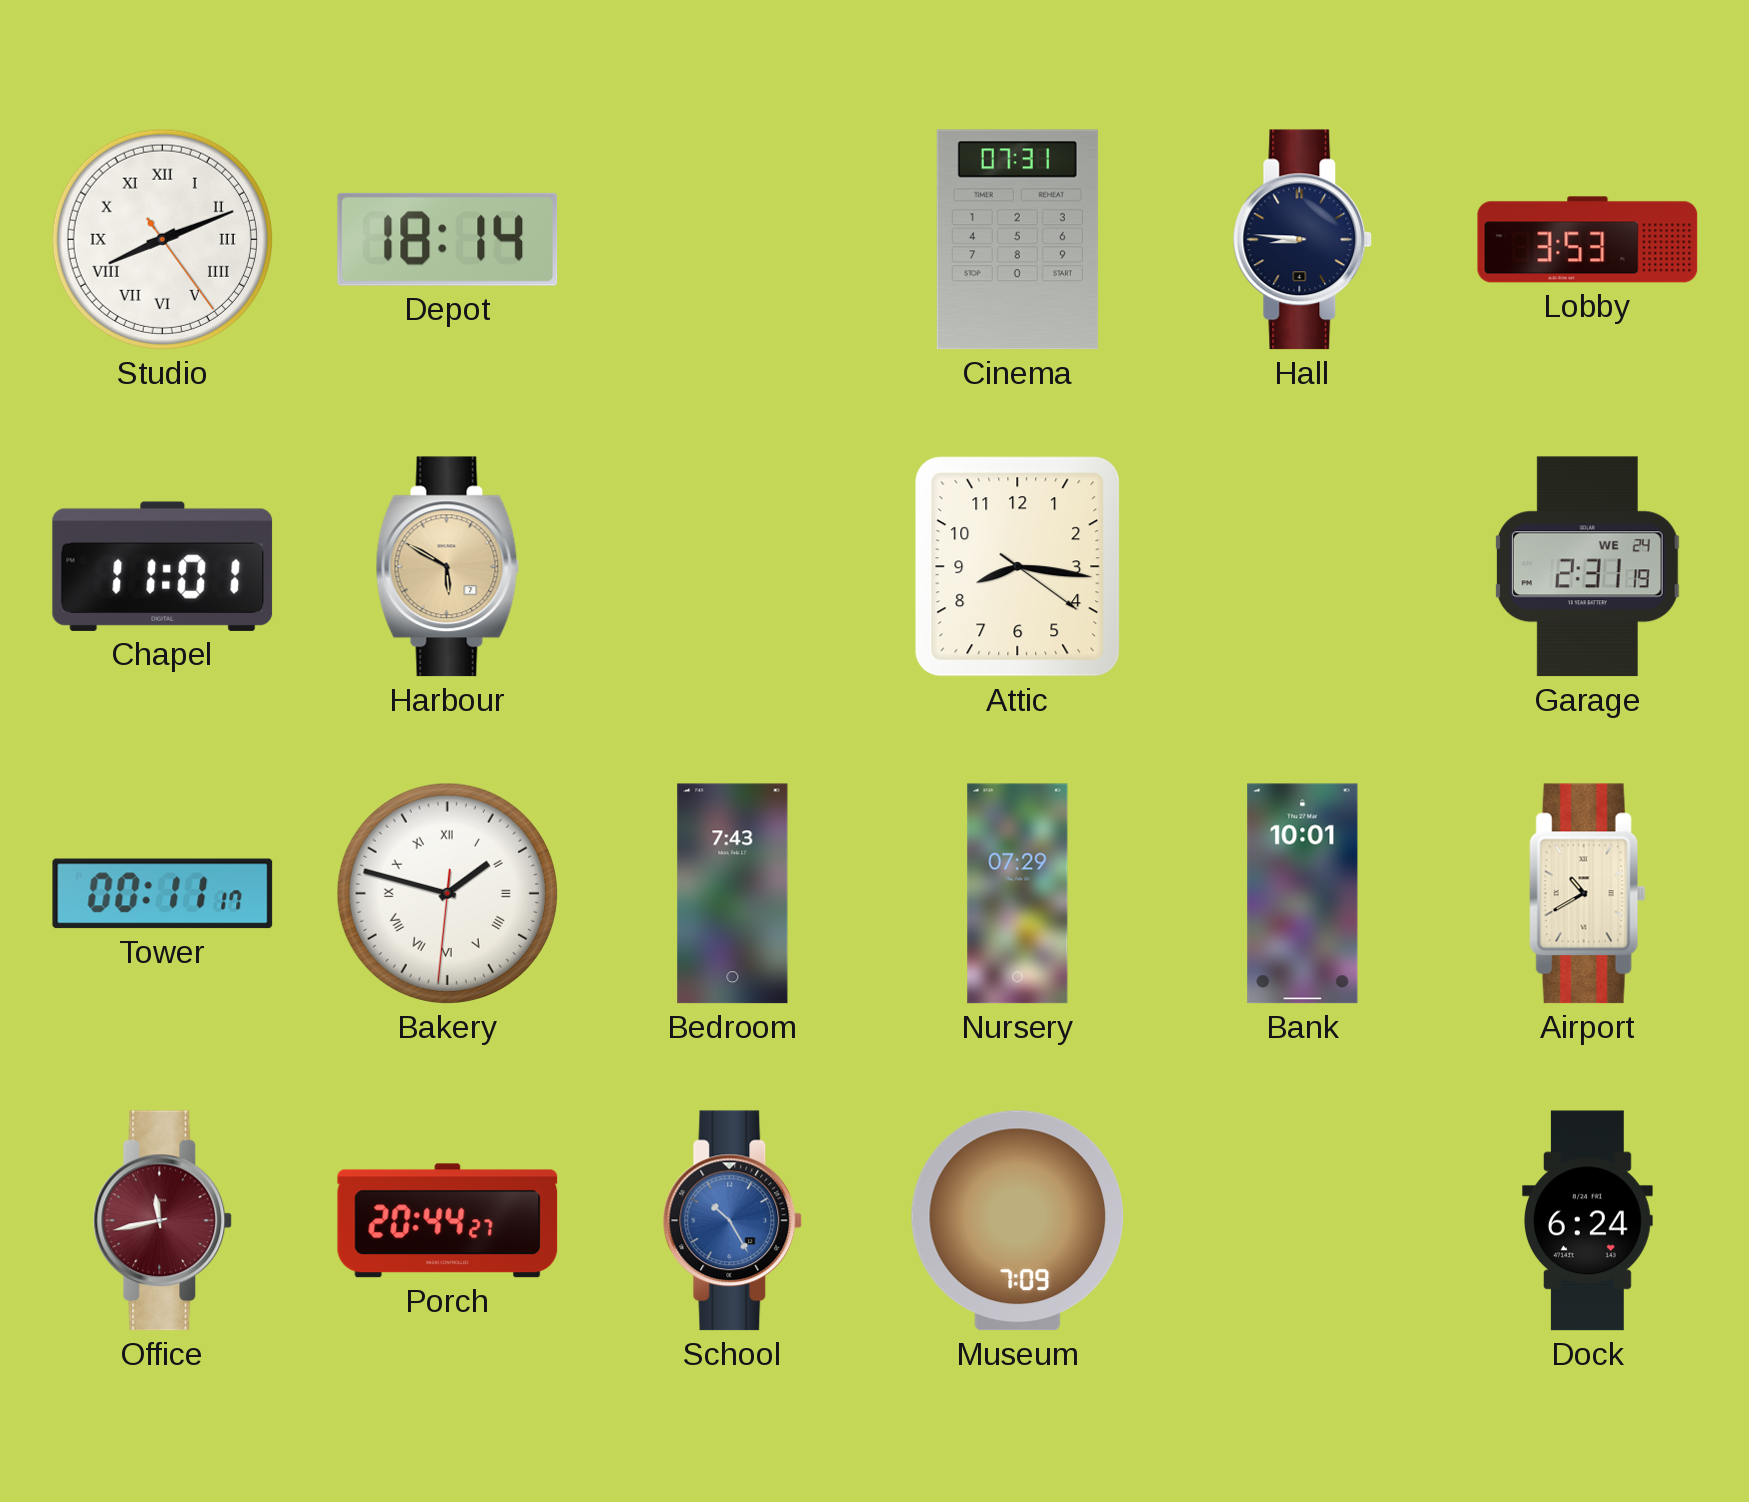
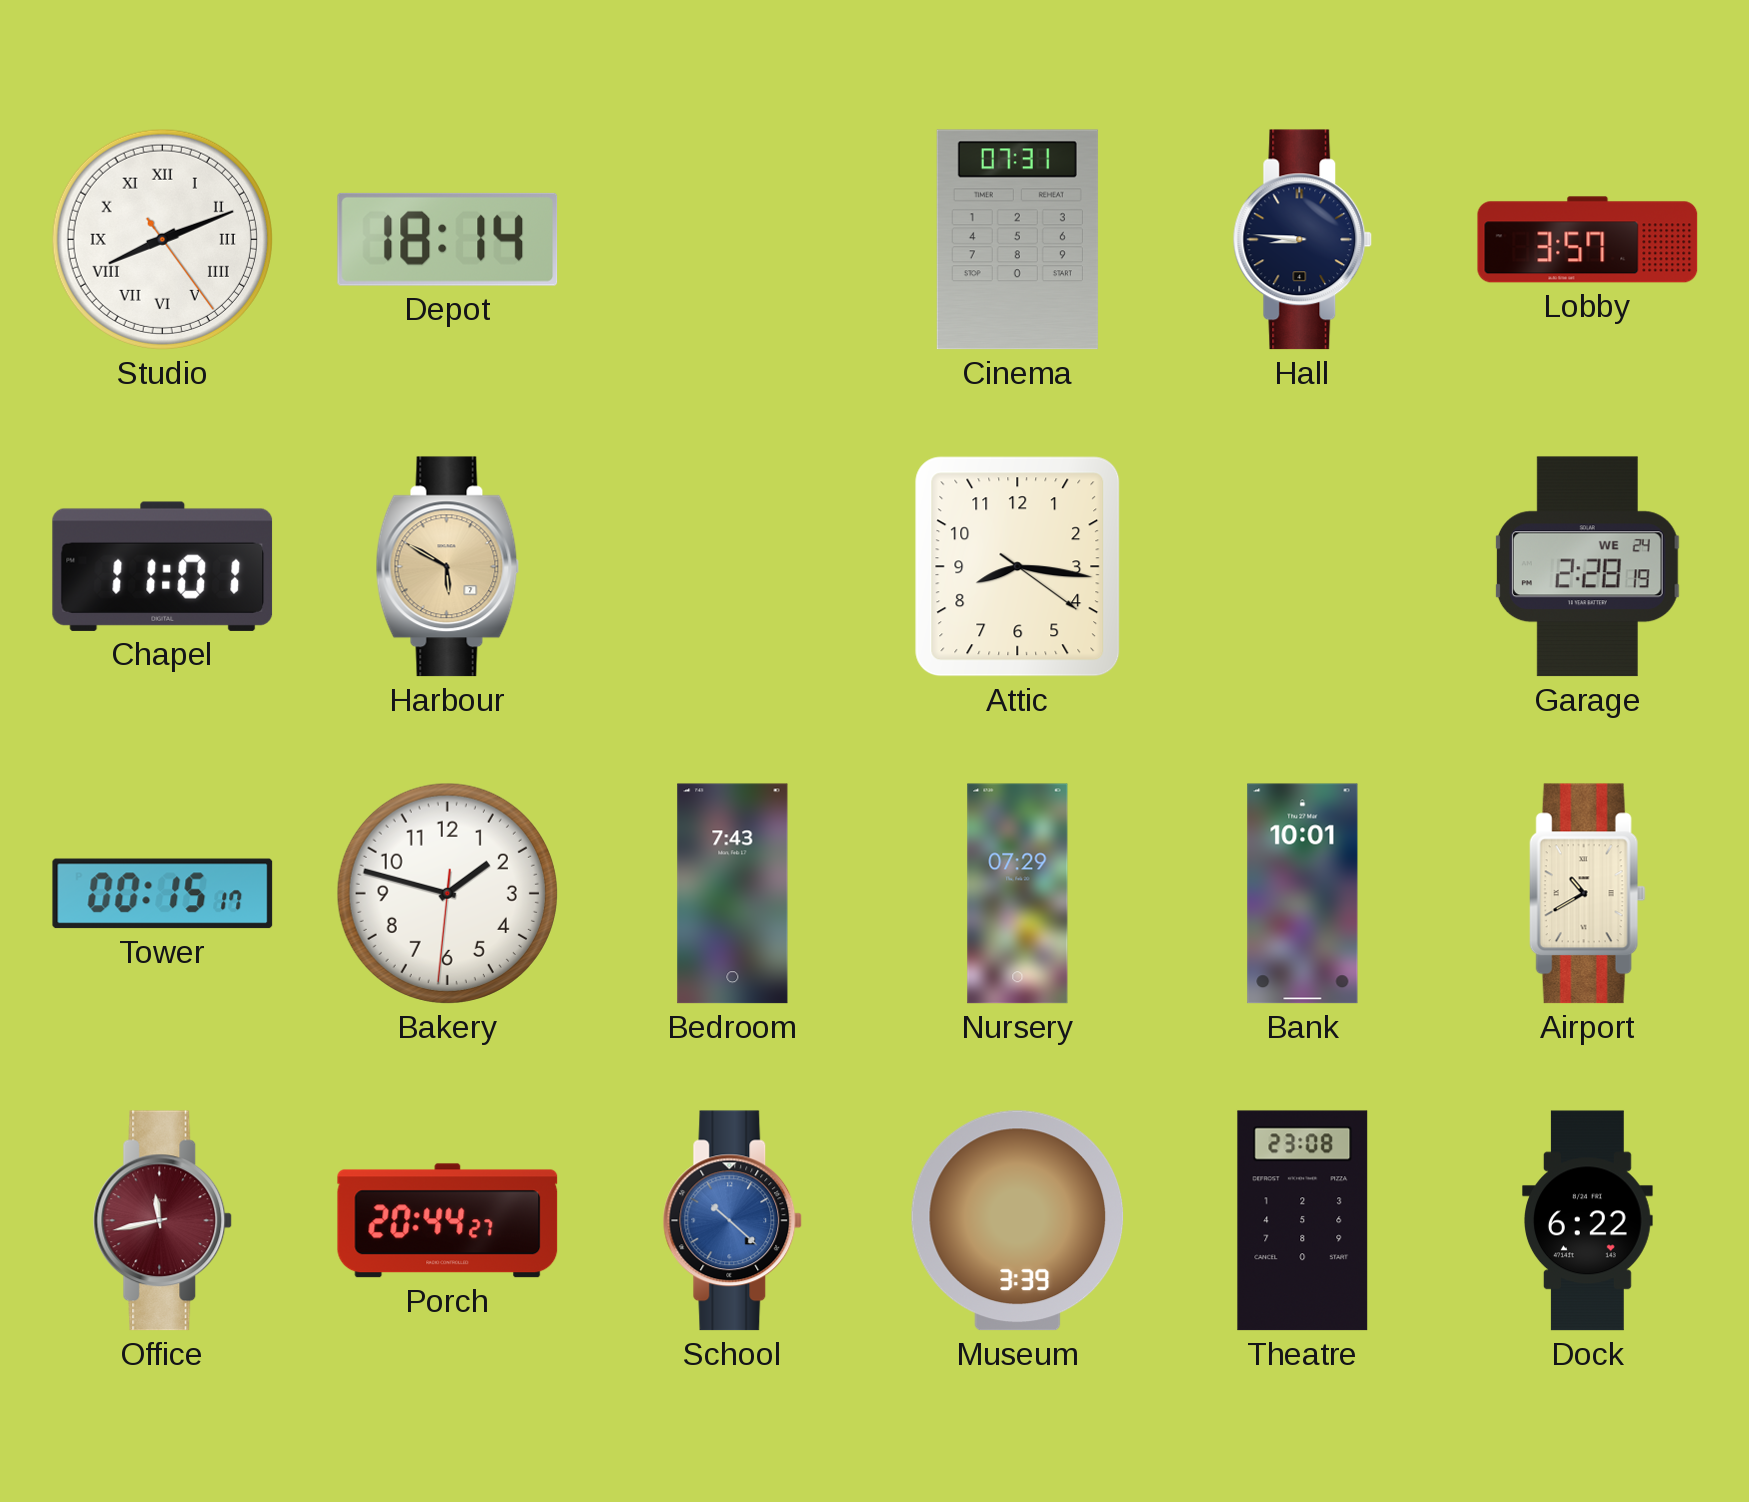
Lobby: 3:53 -> 3:57 (1588, 240)
Garage: 2:31 -> 2:28 (1587, 567)
Tower: 00:11 -> 00:15 (163, 894)
Bakery numerals: Roman -> Arabic (447, 893)
School: 10:25 -> 10:22 (733, 1221)
Museum: 7:09 -> 3:39 (1018, 1221)
Theatre: none -> 23:08 (1303, 1221)
Dock: 6:24 -> 6:22 (1588, 1221)
